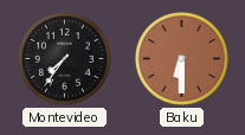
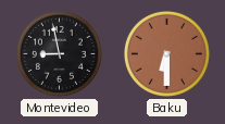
Montevideo: 7:36 -> 8:58 (59, 53)
